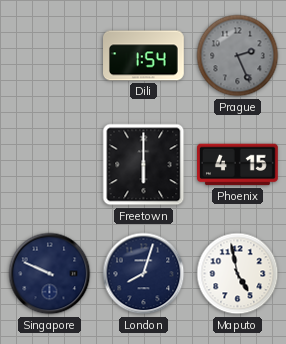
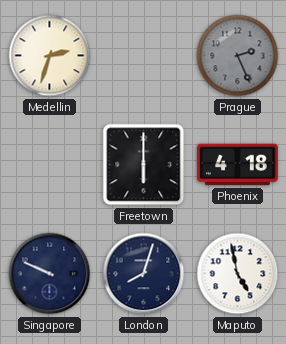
Medellin: none -> 2:33 (50, 56)
Dili: 1:54 -> none (144, 56)
Phoenix: 4:15 -> 4:18 (238, 165)
